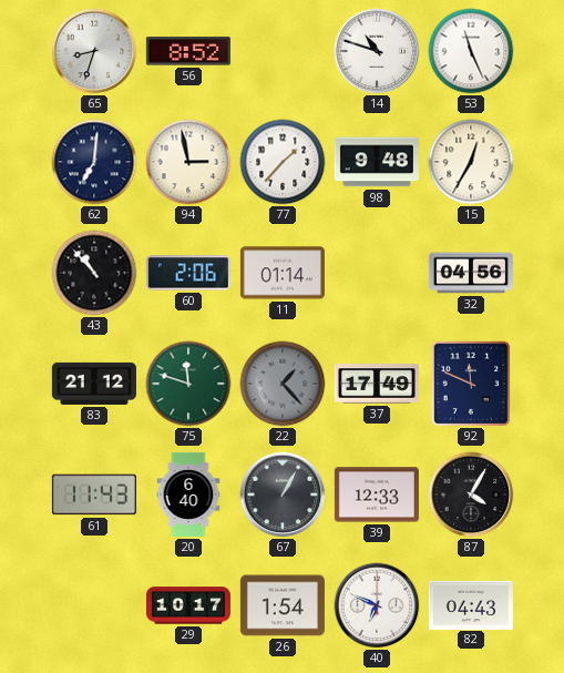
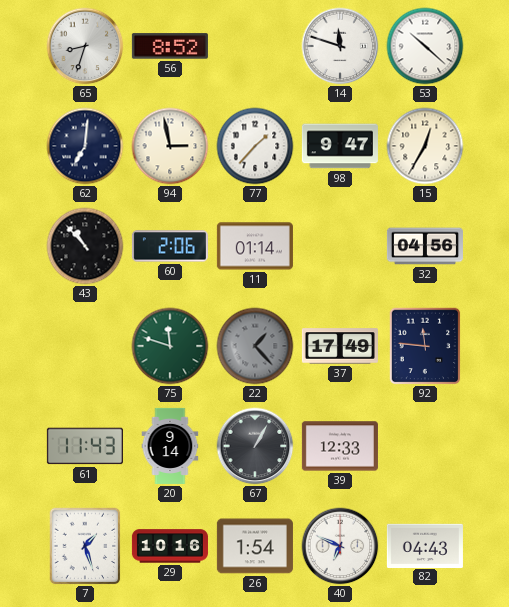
14: 10:48 -> 11:48 (340, 46)
53: 11:26 -> 10:22 (425, 46)
98: 9:48 -> 9:47 (340, 146)
83: 21:12 -> none (94, 384)
92: 11:49 -> 11:46 (425, 346)
20: 6:40 -> 9:14 (170, 446)
87: 4:05 -> none (471, 494)
7: none -> 1:27 (85, 546)
29: 10:17 -> 10:16 (170, 546)
